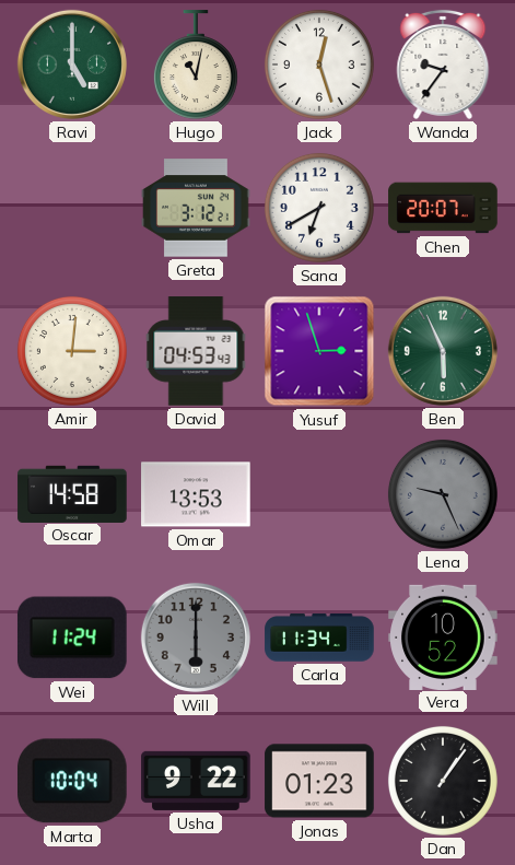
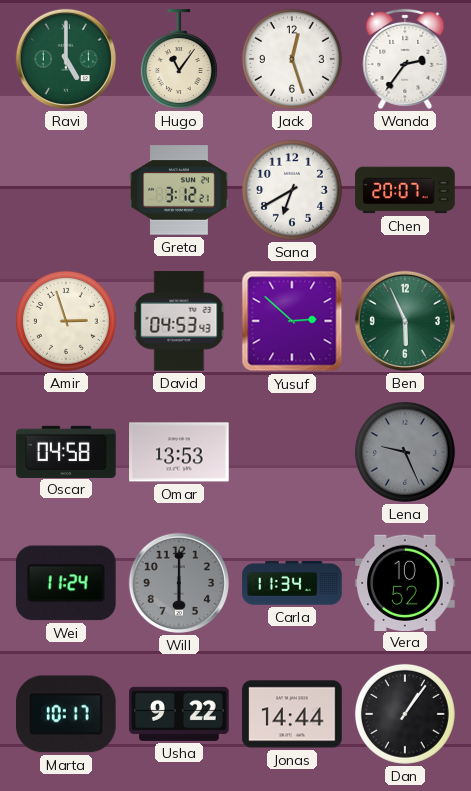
Hugo: 11:02 -> 11:06 (179, 59)
Wanda: 9:36 -> 2:36 (405, 59)
Amir: 3:01 -> 2:57 (66, 321)
Yusuf: 2:57 -> 2:52 (292, 321)
Oscar: 14:58 -> 04:58 (66, 451)
Marta: 10:04 -> 10:17 (67, 714)
Jonas: 01:23 -> 14:44 (292, 714)
